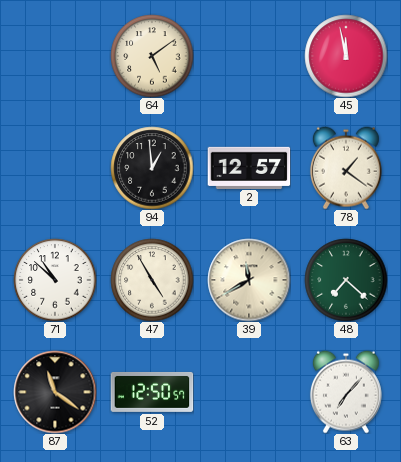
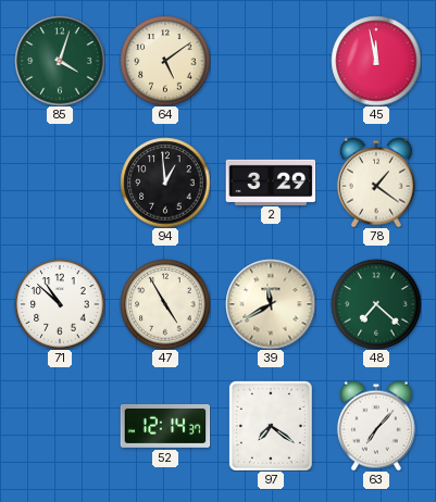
85: none -> 4:03 (60, 61)
2: 12:57 -> 3:29 (271, 181)
87: 11:21 -> none (55, 392)
52: 12:50 -> 12:14 (165, 426)
97: none -> 7:21 (271, 426)
